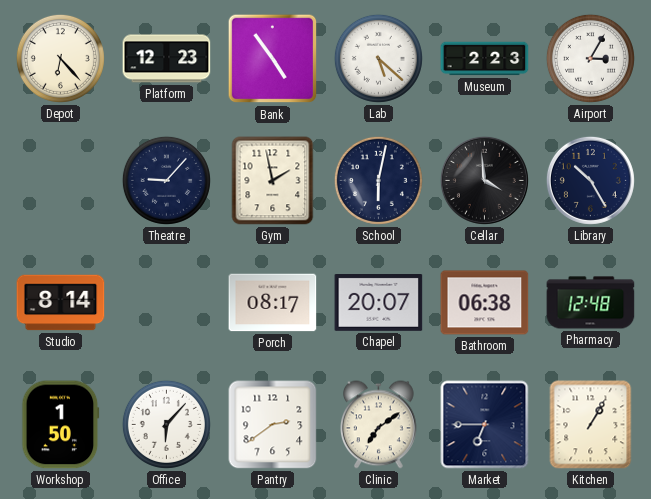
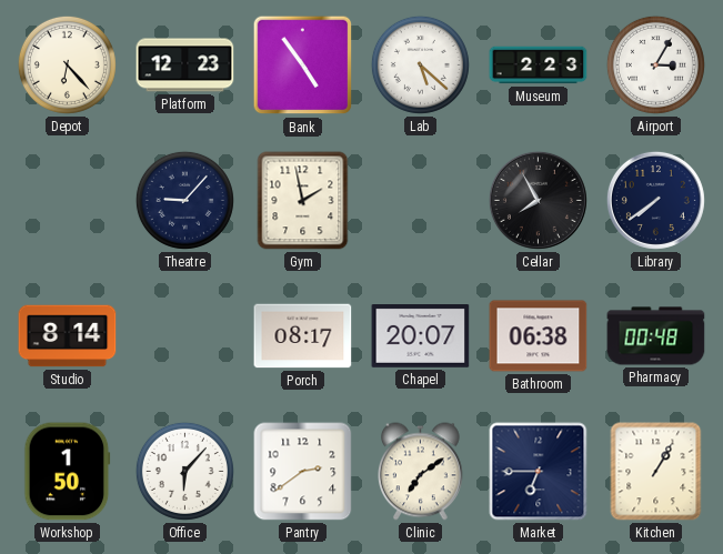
School: 6:02 -> none (378, 180)
Cellar: 3:59 -> 7:55 (538, 200)
Library: 10:25 -> 7:39 (655, 200)
Pharmacy: 12:48 -> 00:48 (656, 336)
